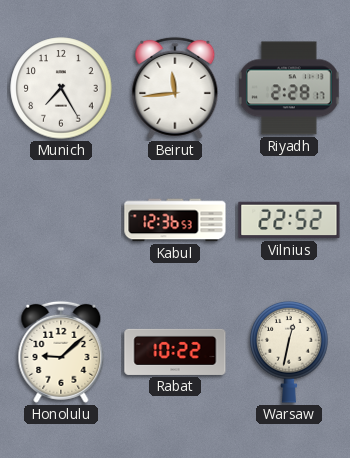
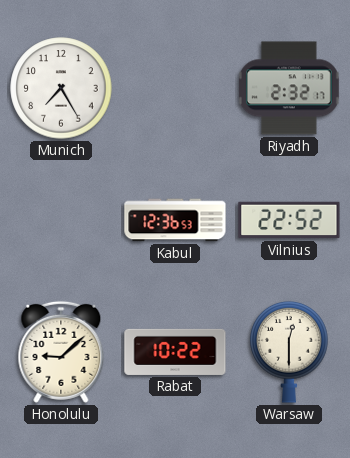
Beirut: 11:44 -> none (175, 88)
Riyadh: 2:28 -> 2:32 (289, 88)
Warsaw: 12:32 -> 12:30 (289, 352)
